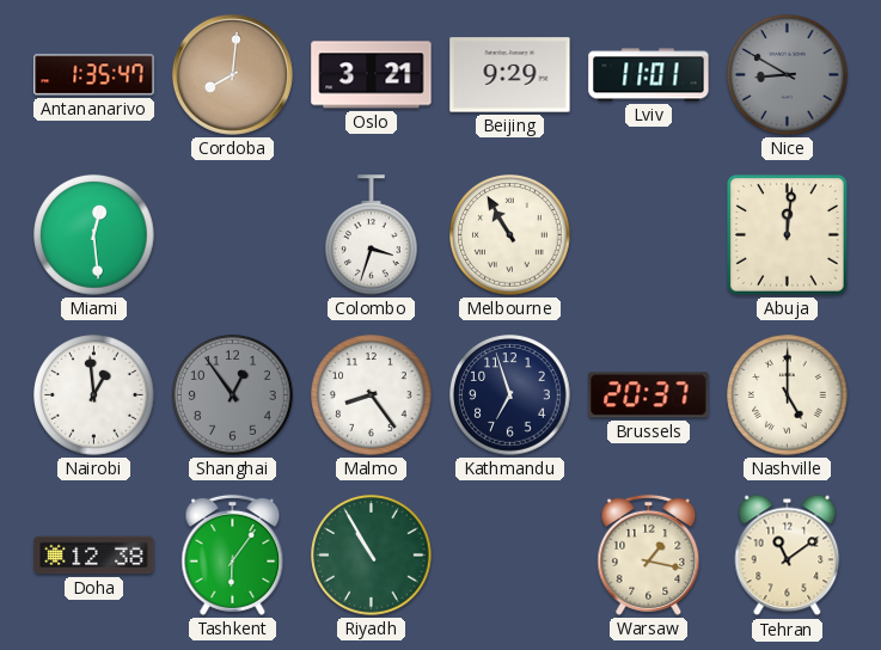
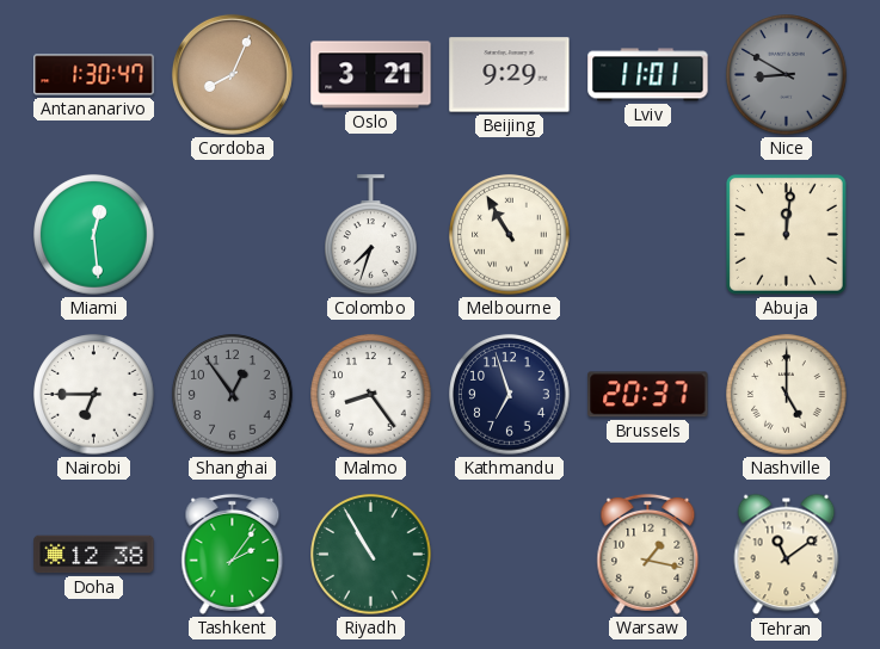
Antananarivo: 1:35 -> 1:30 (94, 75)
Cordoba: 8:01 -> 8:04 (232, 74)
Colombo: 3:33 -> 7:33 (371, 235)
Nairobi: 12:59 -> 6:45 (94, 395)
Tashkent: 6:06 -> 2:06 (233, 554)
